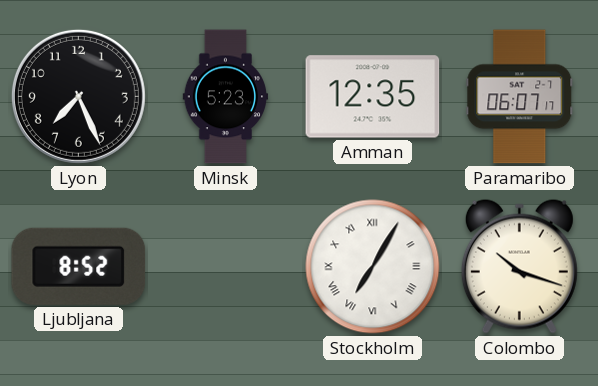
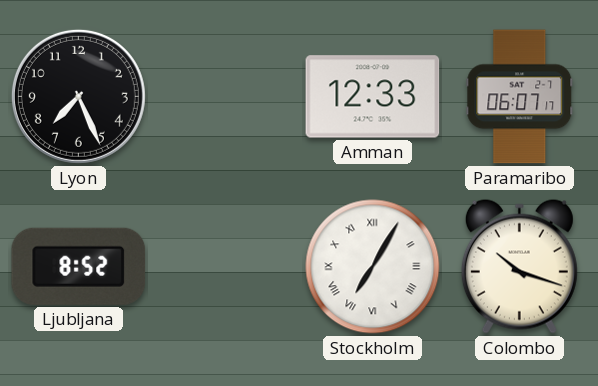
Minsk: 5:23 -> none (225, 97)
Amman: 12:35 -> 12:33 (373, 97)
